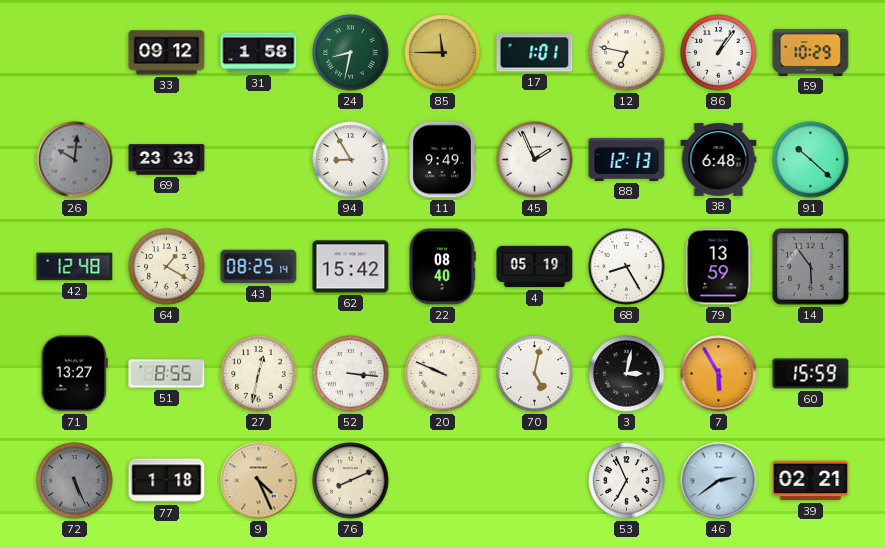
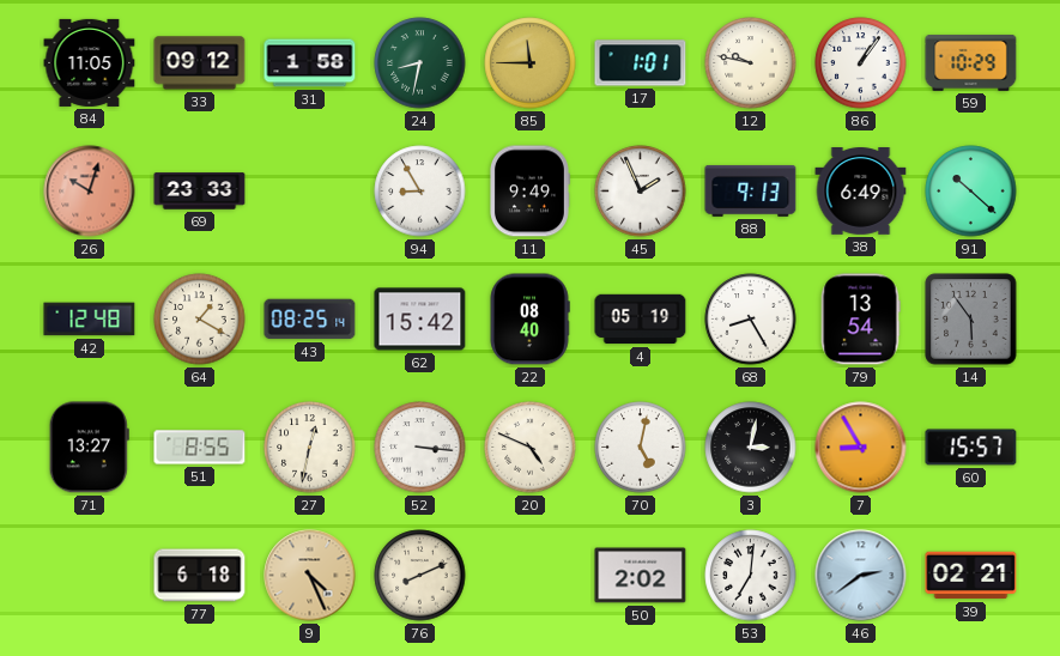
84: none -> 11:05 (90, 62)
12: 6:47 -> 9:47 (751, 63)
26: 10:01 -> 10:03 (90, 192)
26 dial: grey -> salmon (90, 192)
88: 12:13 -> 9:13 (751, 190)
38: 6:48 -> 6:49 (861, 192)
79: 13:59 -> 13:54 (860, 320)
20: 9:49 -> 4:49 (531, 448)
7: 5:55 -> 8:55 (861, 448)
60: 15:59 -> 15:57 (971, 448)
72: 5:26 -> none (75, 481)
77: 1:18 -> 6:18 (200, 576)
50: none -> 2:02 (641, 576)
53: 6:56 -> 7:01 (751, 576)
